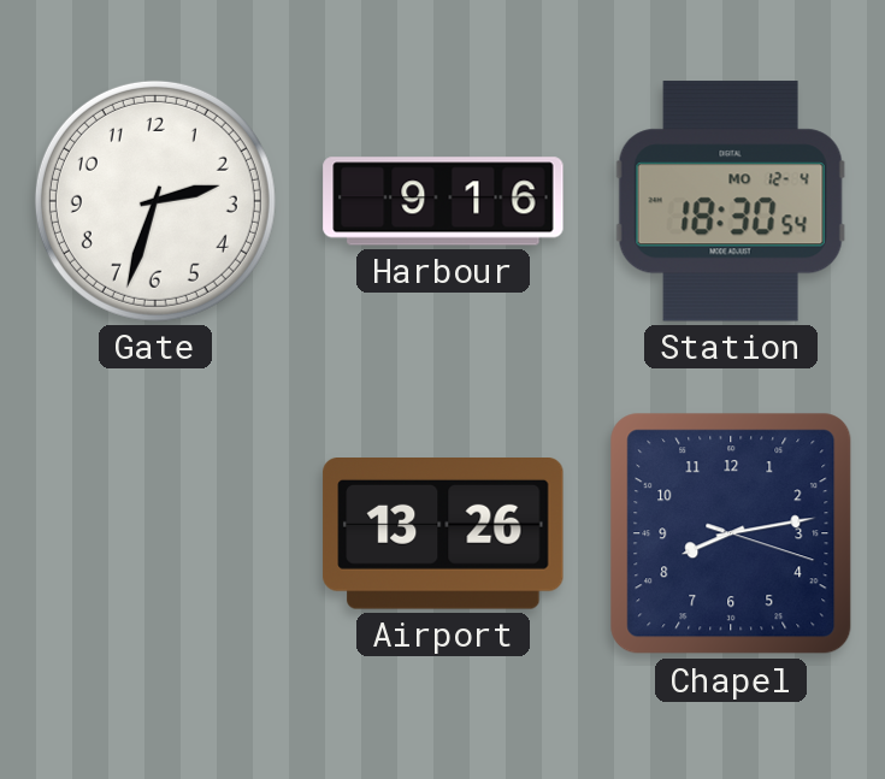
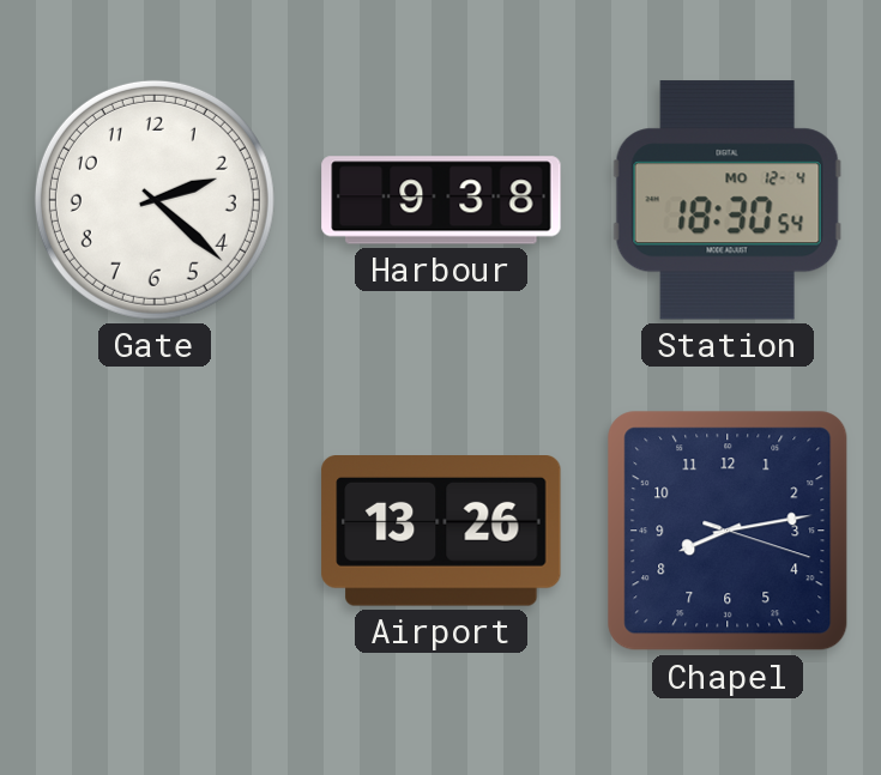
Gate: 2:33 -> 2:22 (155, 200)
Harbour: 9:16 -> 9:38 (441, 200)
